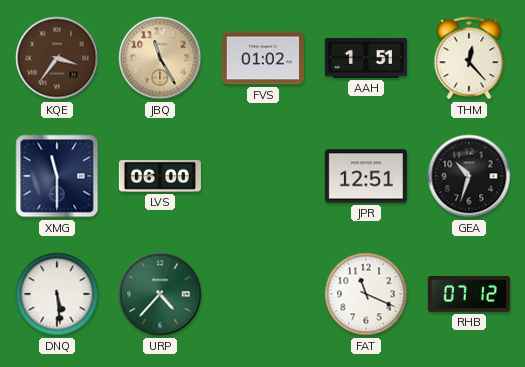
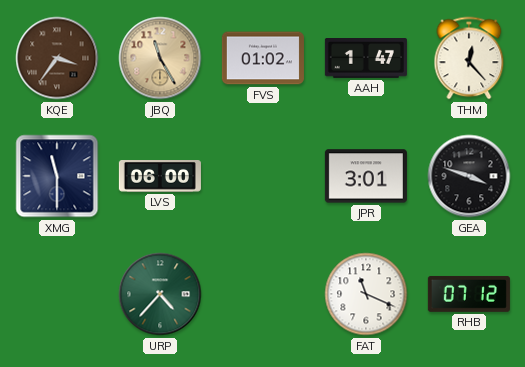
AAH: 1:51 -> 1:47 (366, 59)
JPR: 12:51 -> 3:01 (366, 176)
GEA: 10:33 -> 3:48 (469, 176)
DNQ: 5:29 -> none (57, 294)
